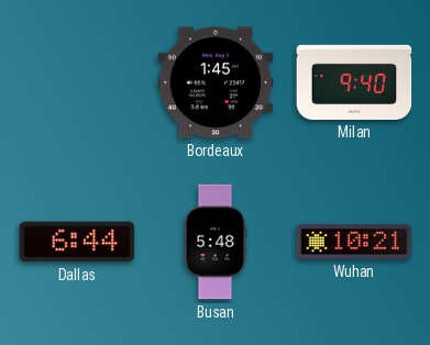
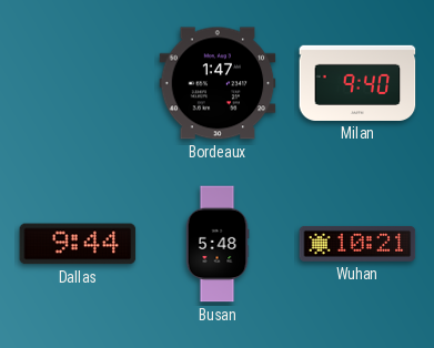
Bordeaux: 1:45 -> 1:47 (218, 83)
Dallas: 6:44 -> 9:44 (78, 244)
